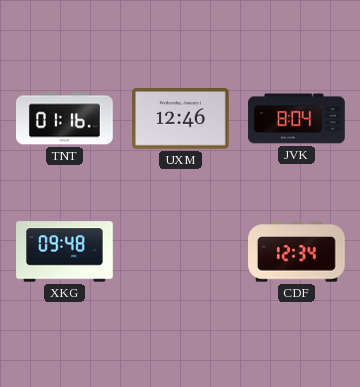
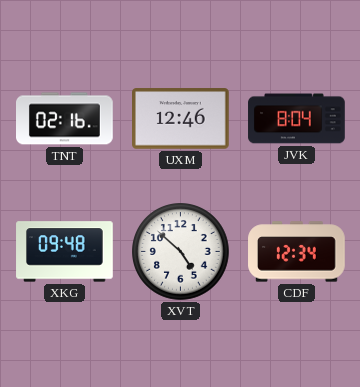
TNT: 01:16 -> 02:16 (65, 119)
XVT: none -> 4:52 (181, 252)
